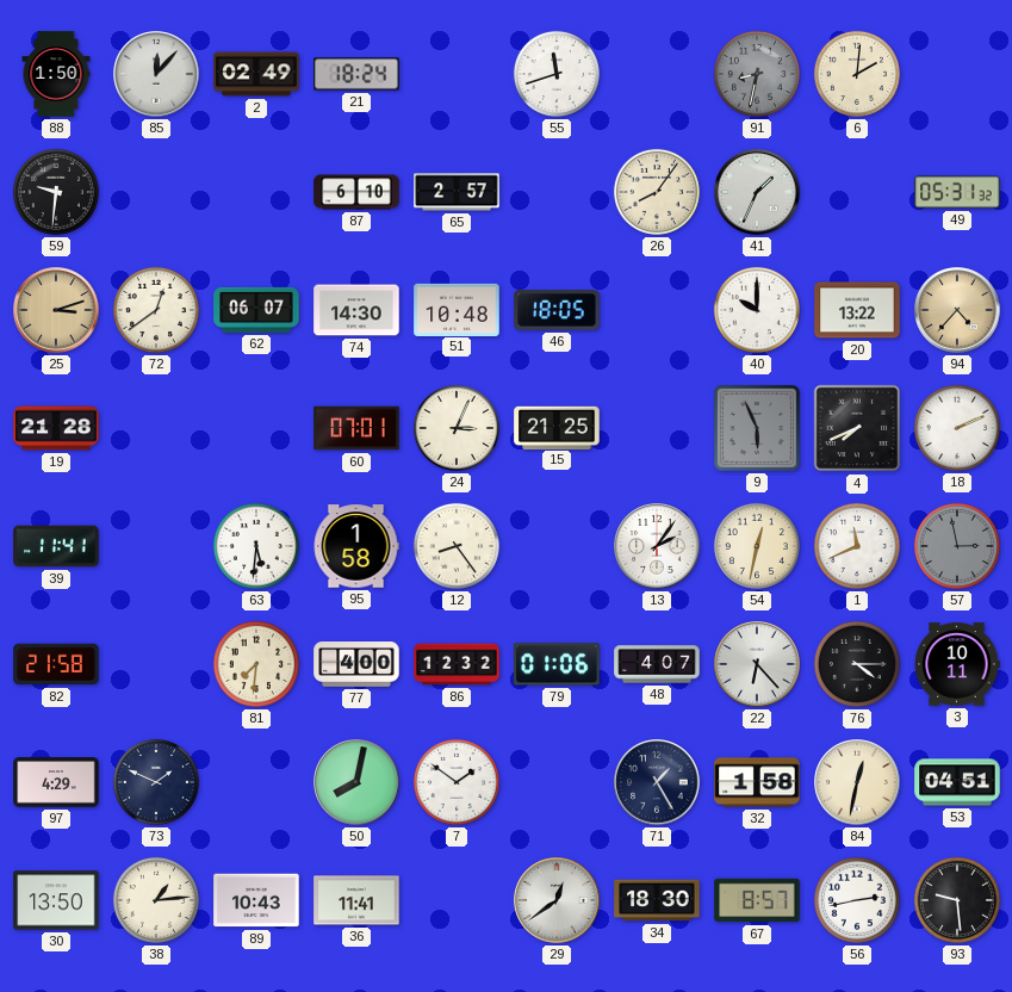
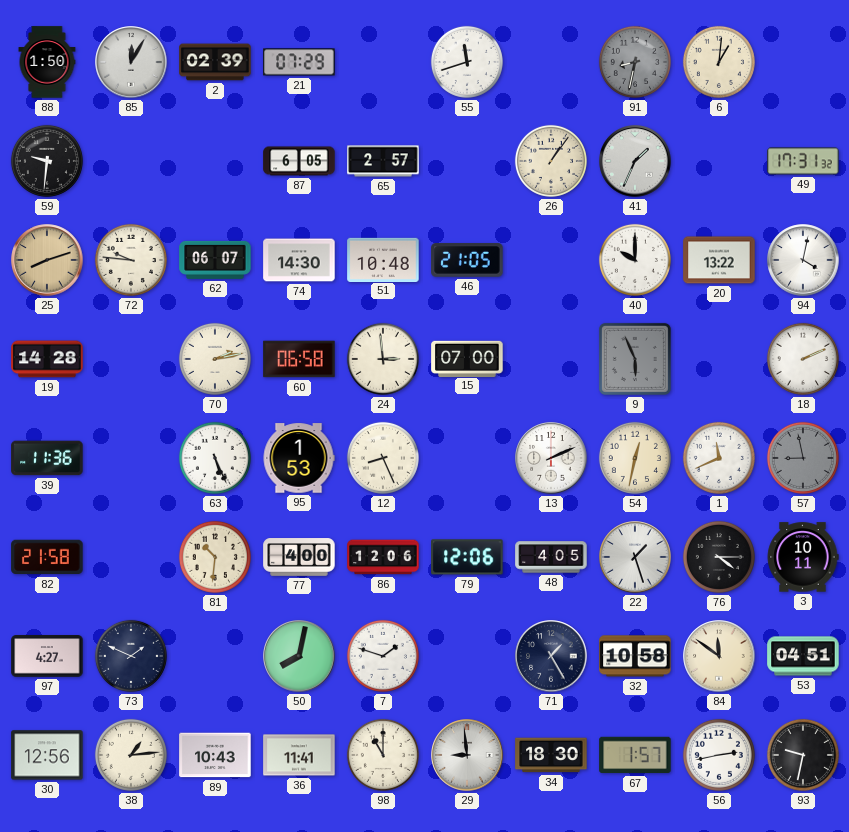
85: 12:07 -> 12:05 (131, 62)
2: 02:49 -> 02:39 (215, 62)
21: 18:24 -> 07:29 (299, 62)
6: 2:01 -> 1:01 (719, 62)
87: 6:10 -> 6:05 (299, 161)
26: 8:06 -> 1:06 (551, 161)
49: 05:31 -> 17:31 (803, 161)
25: 3:12 -> 8:12 (47, 260)
72: 12:39 -> 9:46 (131, 260)
46: 18:05 -> 21:05 (467, 260)
94: 4:37 -> 4:02 (803, 260)
94 dial: champagne -> white (803, 260)
19: 21:28 -> 14:28 (47, 359)
70: none -> 2:13 (215, 359)
60: 07:01 -> 06:58 (299, 359)
24: 3:04 -> 2:59 (383, 359)
15: 21:25 -> 07:00 (467, 358)
4: 7:41 -> none (857, 428)
39: 11:41 -> 11:36 (47, 458)
63: 5:31 -> 5:26 (215, 458)
95: 1:58 -> 1:53 (299, 458)
12: 8:24 -> 8:26 (383, 458)
13: 2:06 -> 2:11 (551, 458)
57: 2:58 -> 8:58 (803, 458)
81: 7:31 -> 10:31 (215, 557)
86: 12:32 -> 12:06 (383, 557)
79: 01:06 -> 12:06 (467, 557)
48: 4:07 -> 4:05 (551, 557)
22: 6:23 -> 1:27 (635, 557)
97: 4:29 -> 4:27 (47, 656)
7: 1:51 -> 1:48 (383, 656)
32: 1:58 -> 10:58 (635, 656)
84: 12:32 -> 11:51 (719, 656)
30: 13:50 -> 12:56 (47, 755)
98: none -> 11:00 (383, 755)
29: 12:39 -> 8:59 (467, 755)
67: 8:57 -> 1:57 (635, 755)
93: 9:29 -> 9:32 (803, 755)
